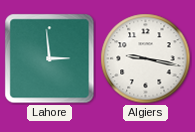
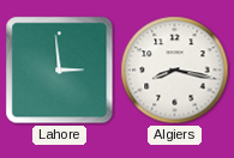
Algiers: 9:17 -> 8:17 (175, 71)
